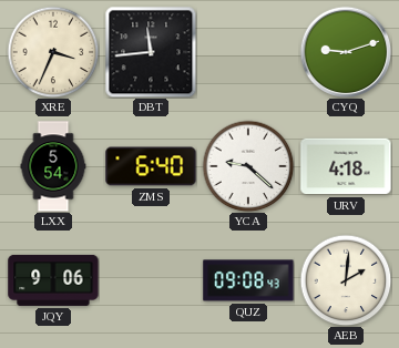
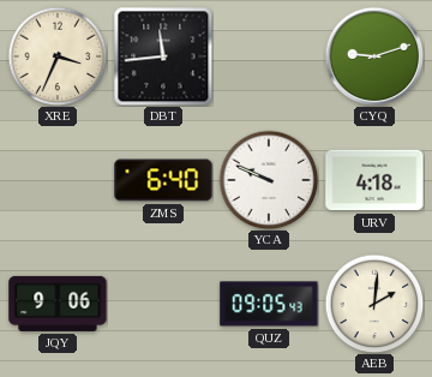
LXX: 5:54 -> none (53, 166)
YCA: 9:22 -> 9:49 (269, 180)
QUZ: 09:08 -> 09:05 (269, 304)
